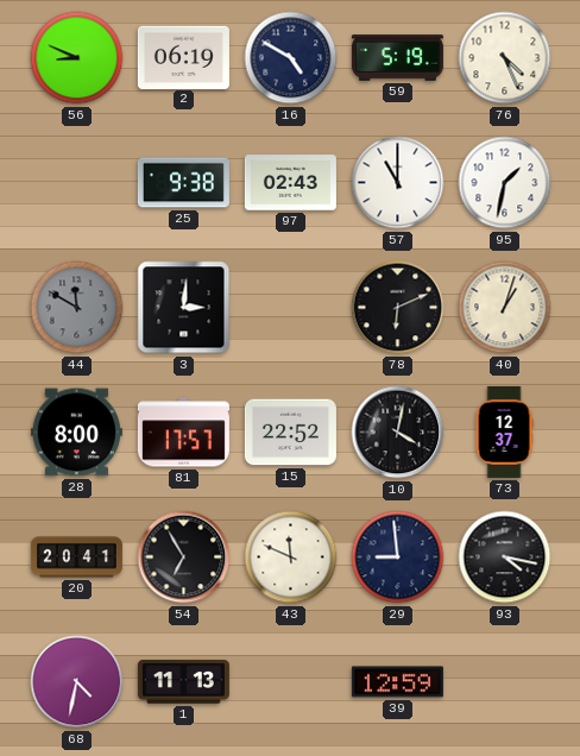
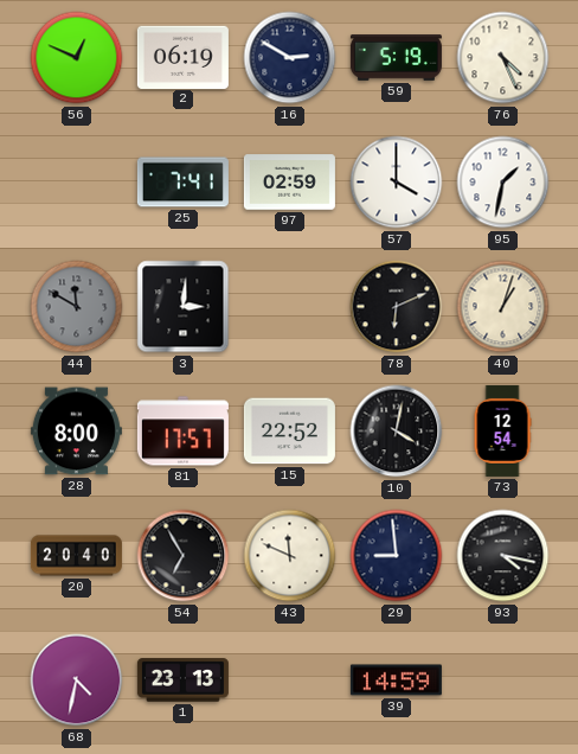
56: 8:49 -> 12:49 (77, 58)
16: 4:50 -> 2:50 (290, 58)
25: 9:38 -> 7:41 (182, 183)
97: 02:43 -> 02:59 (289, 183)
57: 11:00 -> 4:00 (397, 183)
73: 12:37 -> 12:54 (502, 430)
20: 20:41 -> 20:40 (76, 556)
1: 11:13 -> 23:13 (182, 680)
39: 12:59 -> 14:59 (396, 680)
